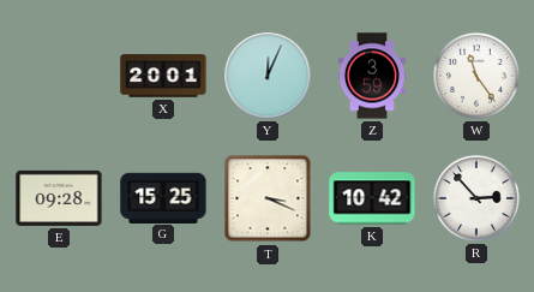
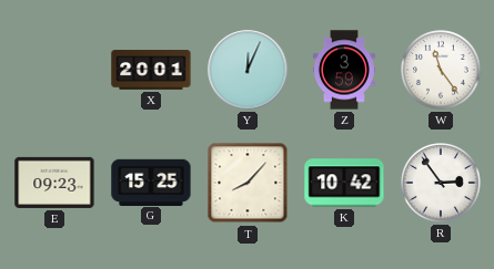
E: 09:28 -> 09:23 (54, 183)
T: 3:19 -> 8:07 (248, 183)
R: 2:53 -> 2:54 (441, 183)
